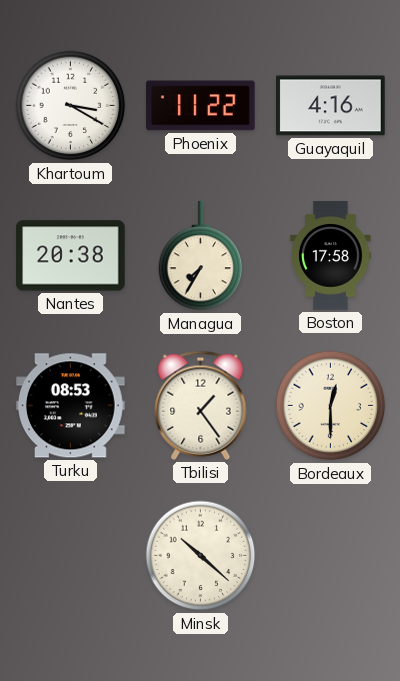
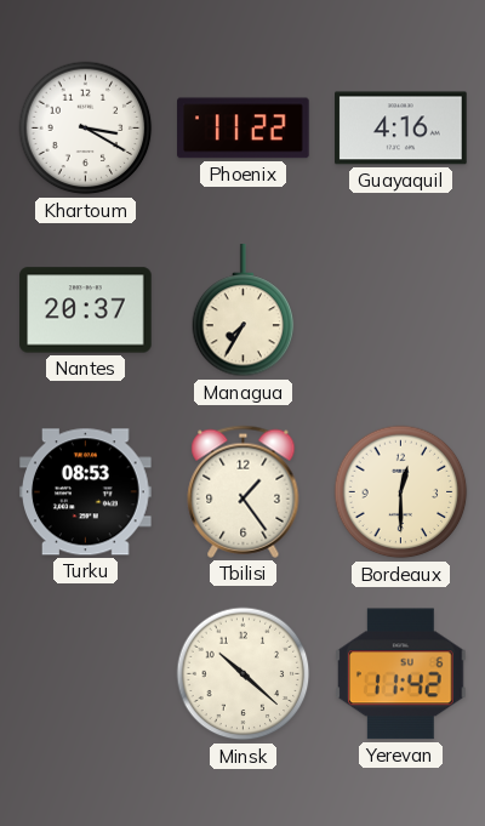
Nantes: 20:38 -> 20:37 (86, 311)
Boston: 17:58 -> none (331, 256)
Yerevan: none -> 11:42 (401, 674)
